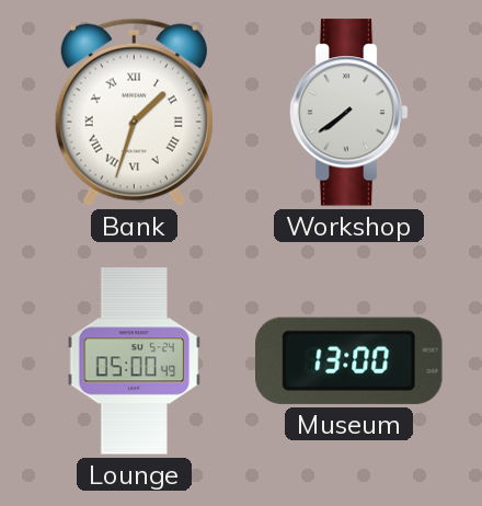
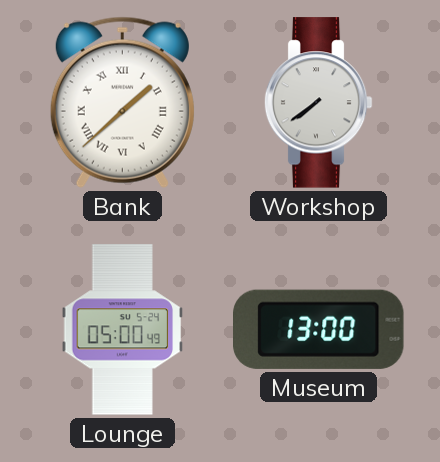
Bank: 1:33 -> 1:38 (122, 102)
